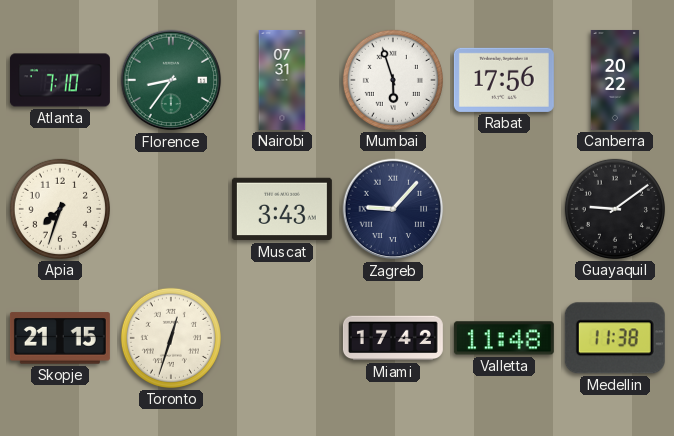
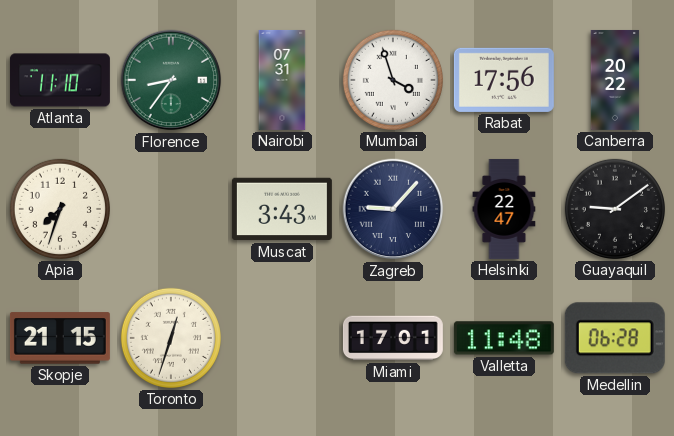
Atlanta: 7:10 -> 11:10 (60, 80)
Mumbai: 5:57 -> 3:57 (393, 80)
Helsinki: none -> 22:47 (504, 209)
Miami: 17:42 -> 17:01 (393, 338)
Medellin: 11:38 -> 06:28 (615, 338)
